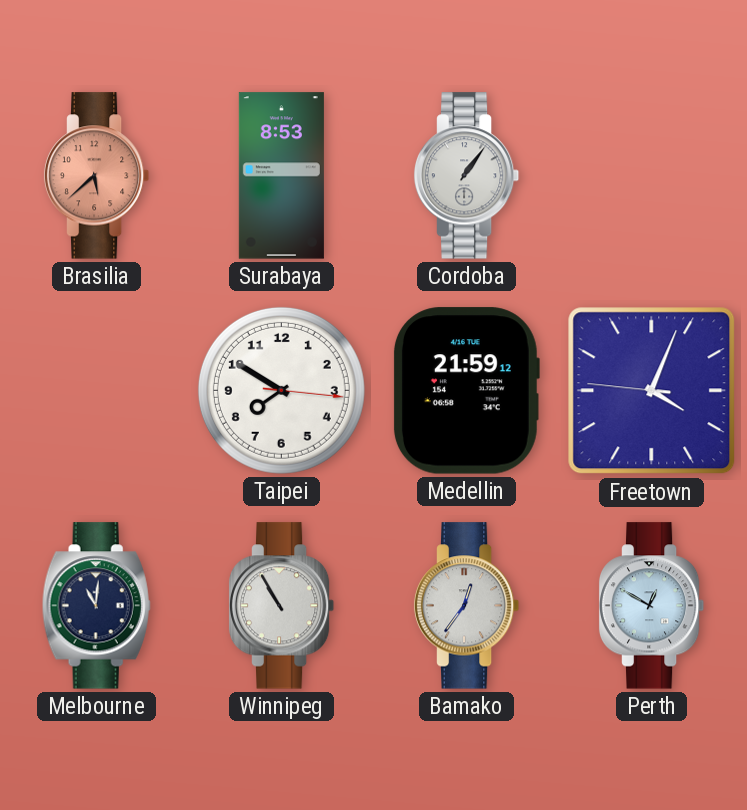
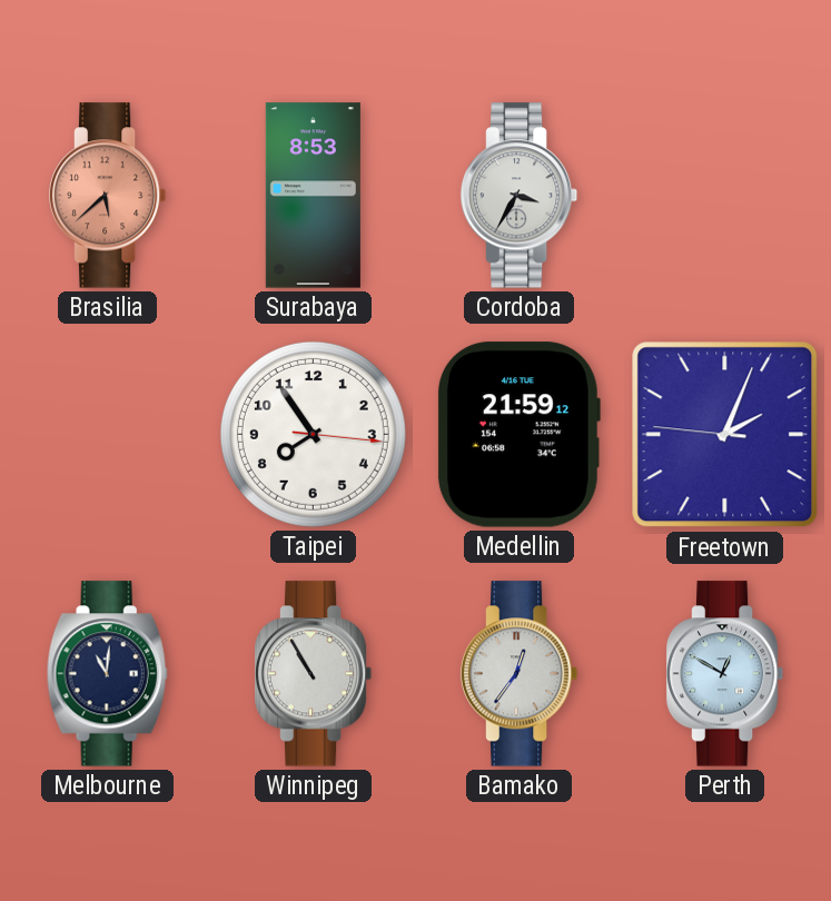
Cordoba: 1:06 -> 3:35 (520, 196)
Taipei: 7:50 -> 7:54 (313, 434)
Freetown: 4:03 -> 2:03 (725, 435)
